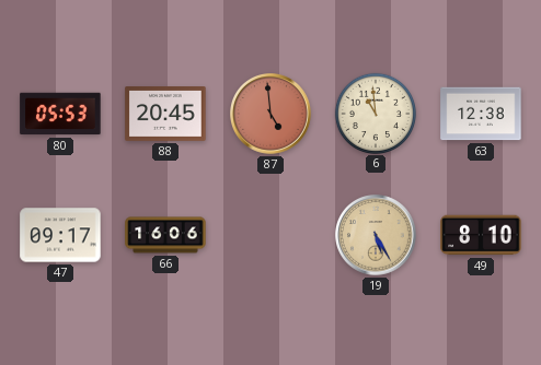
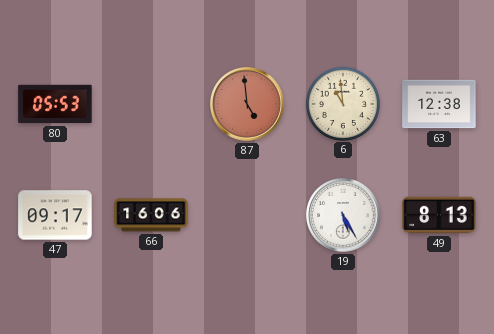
88: 20:45 -> none (165, 115)
19 dial: champagne -> white (344, 216)
49: 8:10 -> 8:13 (439, 215)
